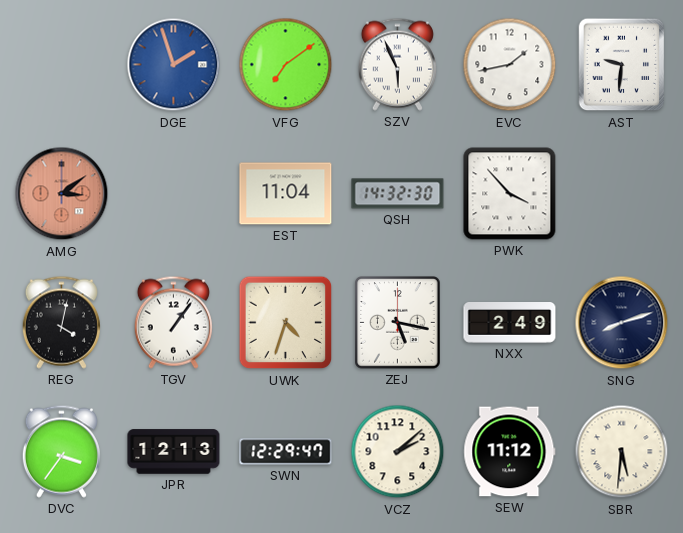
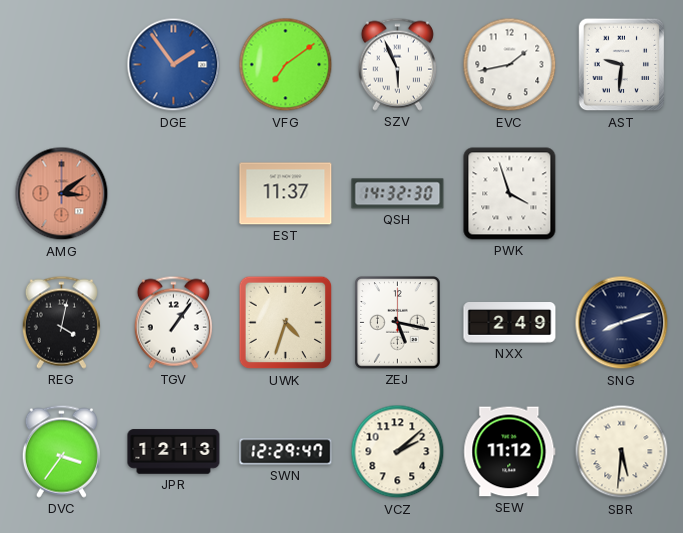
DGE: 1:57 -> 1:54 (174, 65)
EST: 11:04 -> 11:37 (286, 194)
PWK: 3:53 -> 3:57 (510, 194)
